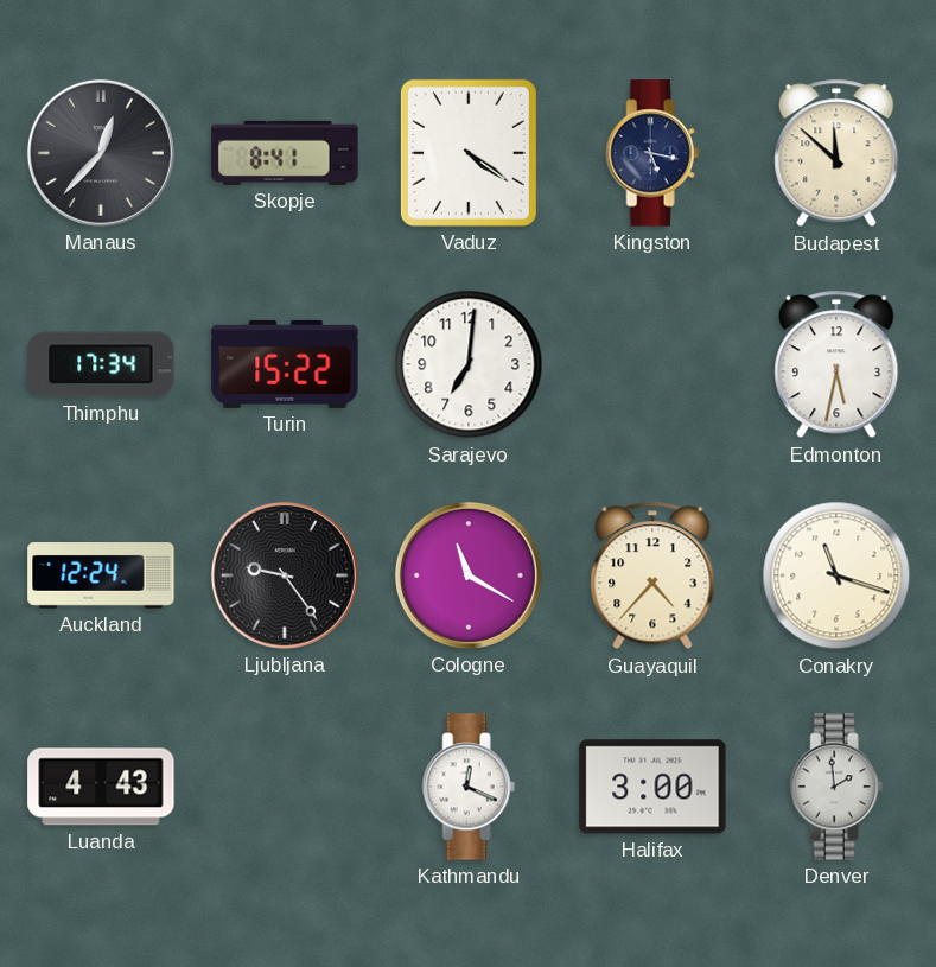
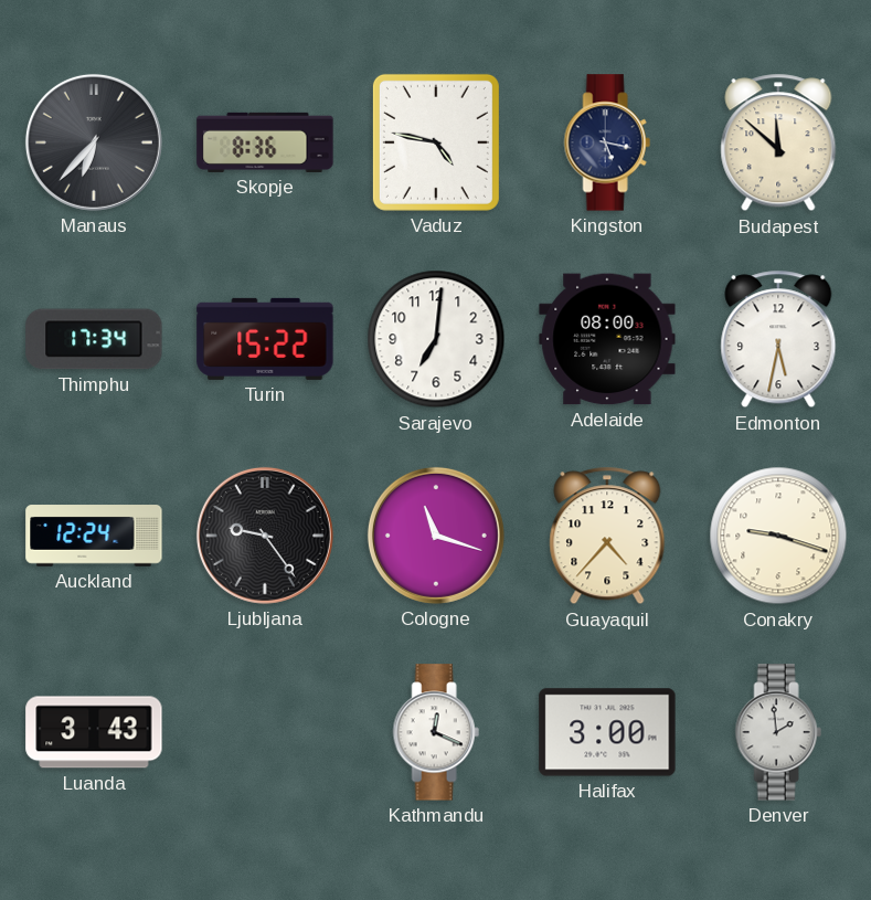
Manaus: 12:37 -> 6:37 (94, 142)
Skopje: 8:41 -> 8:36 (265, 142)
Vaduz: 4:21 -> 4:47 (436, 142)
Adelaide: none -> 08:00 (607, 339)
Cologne: 11:20 -> 11:18 (436, 536)
Conakry: 11:18 -> 9:18 (778, 536)
Luanda: 4:43 -> 3:43 (94, 732)
